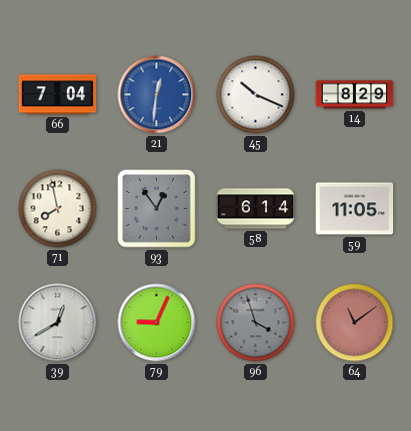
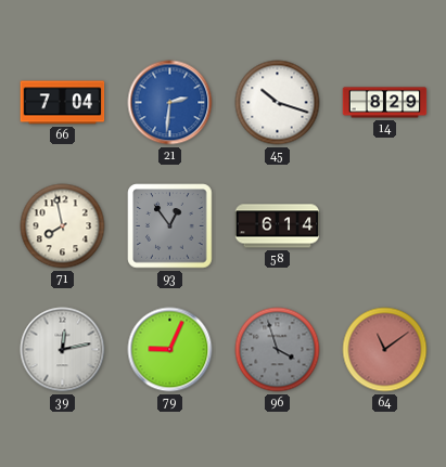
21: 12:31 -> 2:31 (170, 103)
45: 10:19 -> 10:18 (278, 103)
59: 11:05 -> none (355, 209)
39: 12:40 -> 12:13 (63, 350)
